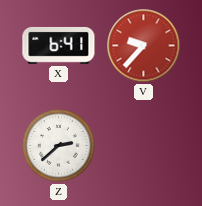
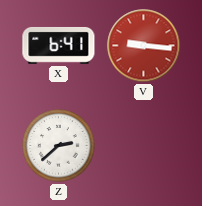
V: 9:37 -> 9:16 (144, 46)
